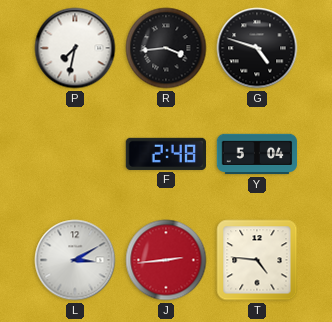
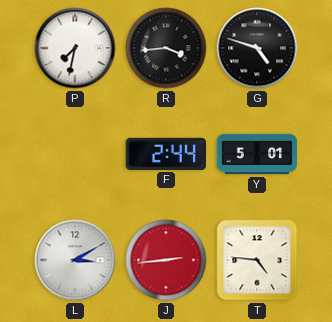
F: 2:48 -> 2:44 (165, 154)
Y: 5:04 -> 5:01 (257, 154)
